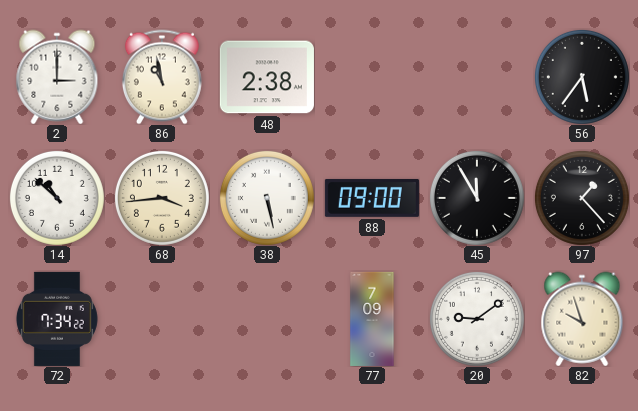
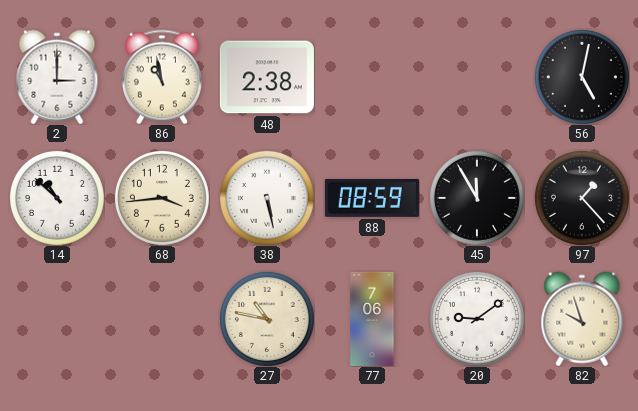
56: 5:36 -> 5:02 (582, 77)
88: 09:00 -> 08:59 (372, 198)
72: 7:34 -> none (57, 319)
27: none -> 10:47 (267, 319)
77: 7:09 -> 7:06 (372, 319)
